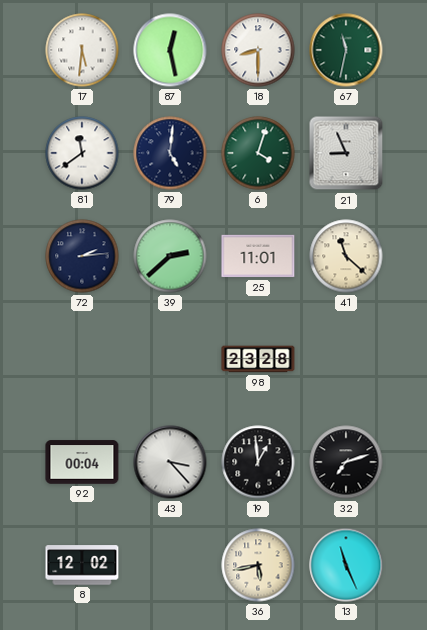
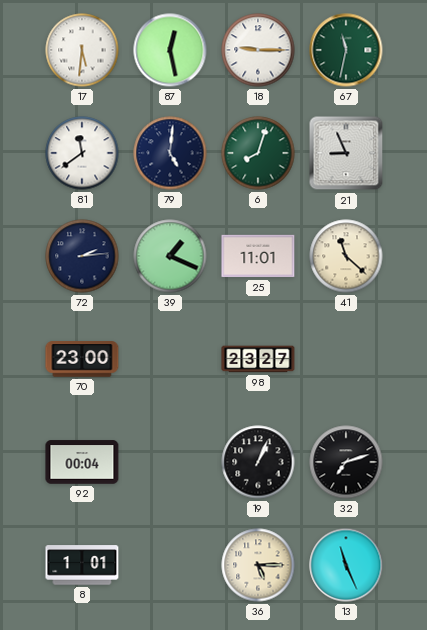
18: 8:30 -> 9:15 (258, 50)
6: 4:03 -> 8:03 (258, 153)
39: 2:38 -> 1:19 (170, 256)
70: none -> 23:00 (82, 359)
98: 23:28 -> 23:27 (258, 359)
43: 3:23 -> none (170, 462)
19: 12:59 -> 1:04 (258, 462)
8: 12:02 -> 1:01 (82, 565)
36: 5:43 -> 5:15 (258, 565)
